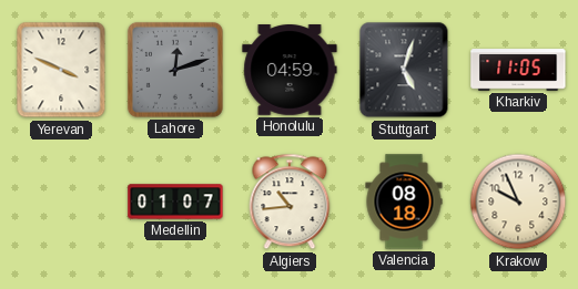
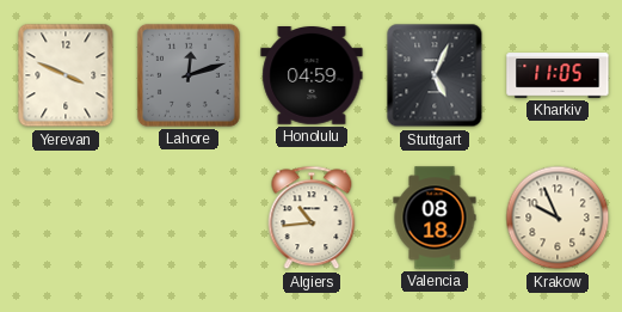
Stuttgart: 5:03 -> 5:04 (435, 75)
Medellin: 01:07 -> none (175, 202)
